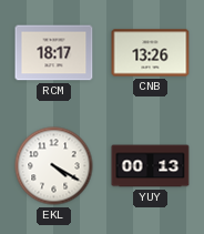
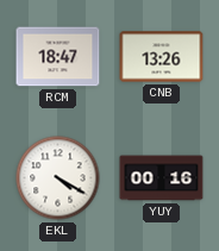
RCM: 18:17 -> 18:47 (58, 57)
YUY: 00:13 -> 00:16 (162, 178)
